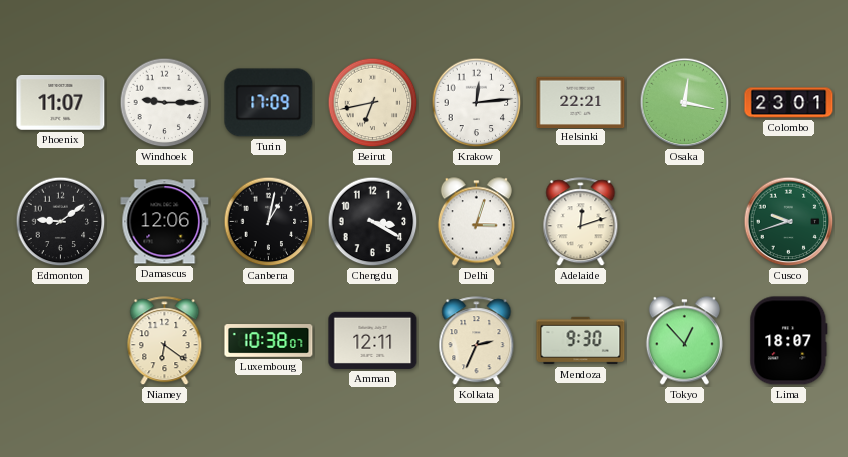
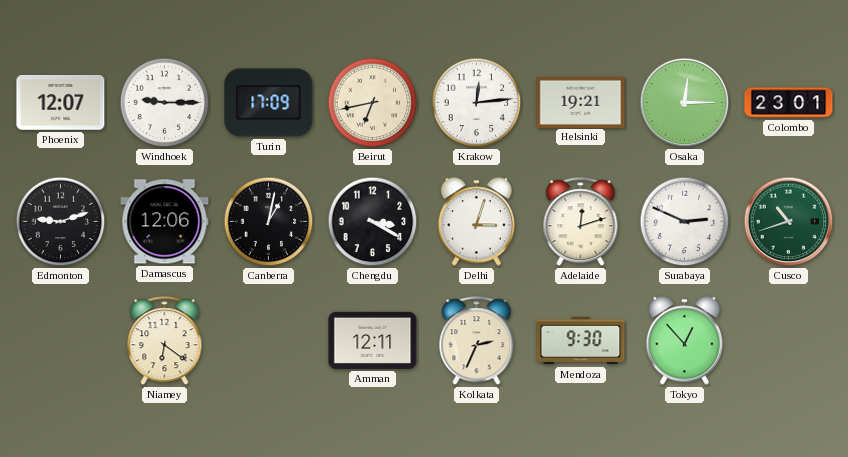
Phoenix: 11:07 -> 12:07 (61, 103)
Helsinki: 22:21 -> 19:21 (581, 102)
Osaka: 12:17 -> 12:15 (685, 103)
Edmonton: 9:09 -> 9:12 (61, 222)
Surabaya: none -> 2:49 (685, 222)
Cusco: 9:42 -> 10:42 (789, 222)
Luxembourg: 10:38 -> none (269, 341)
Lima: 18:07 -> none (789, 341)
